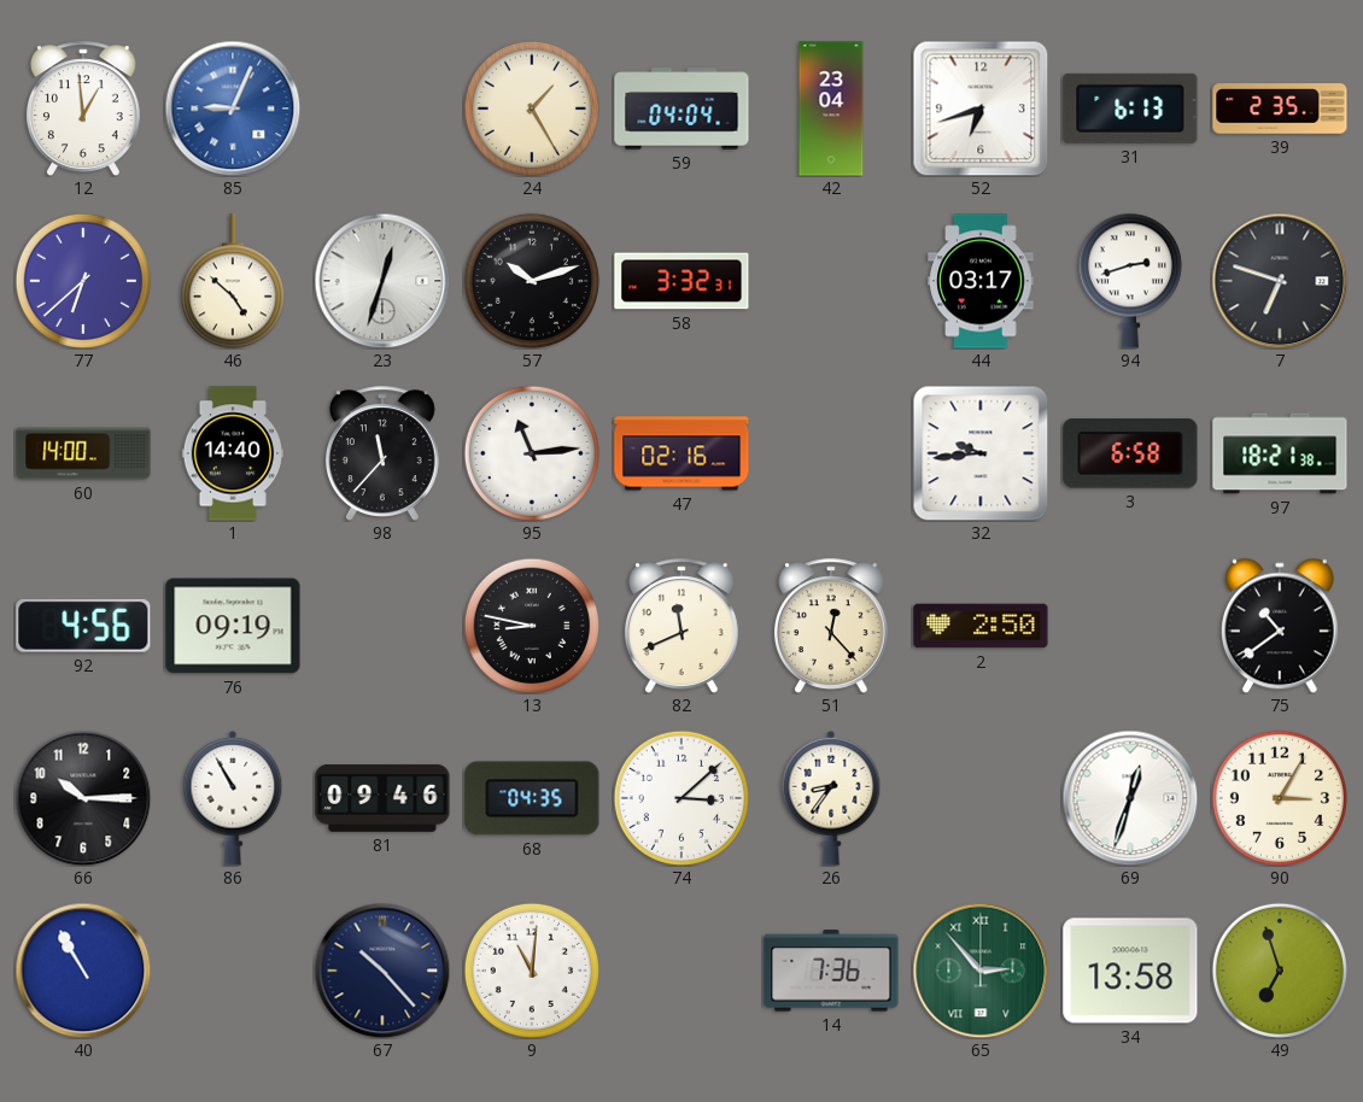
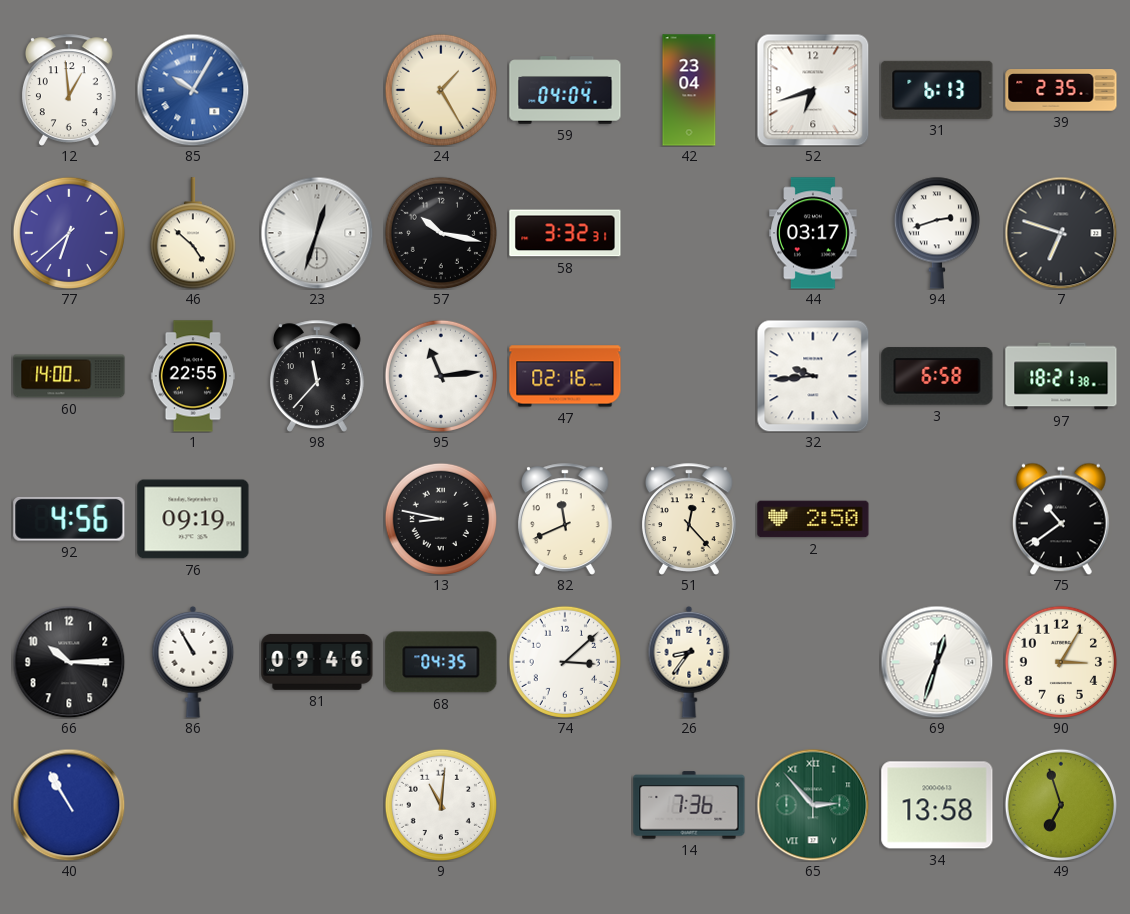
85: 9:04 -> 10:05 (193, 90)
57: 10:12 -> 10:17 (441, 233)
1: 14:40 -> 22:55 (192, 376)
67: 10:23 -> none (382, 971)
